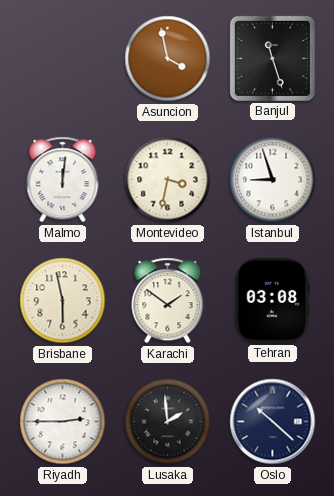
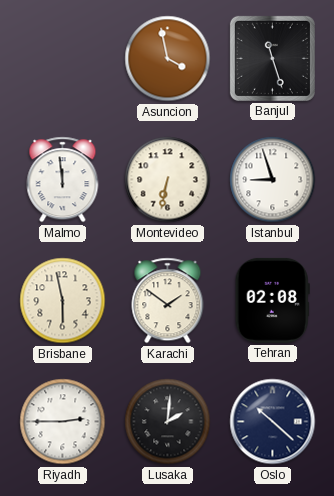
Malmo: 12:01 -> 11:59 (63, 180)
Montevideo: 3:32 -> 6:32 (168, 180)
Tehran: 03:08 -> 02:08 (272, 300)
Lusaka: 1:59 -> 2:01 (168, 422)
